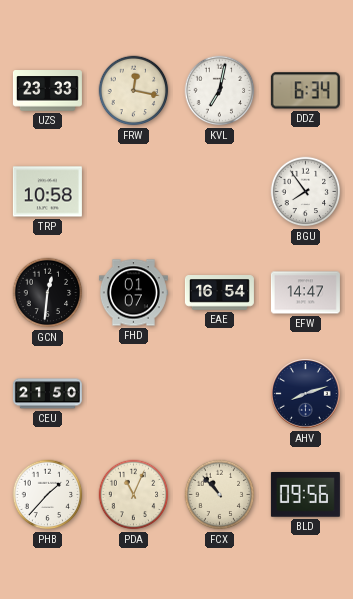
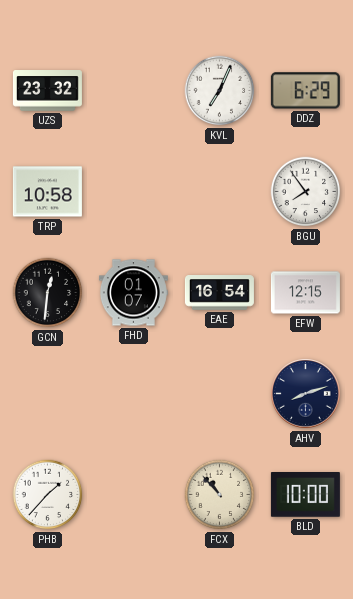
UZS: 23:33 -> 23:32 (47, 91)
FRW: 12:17 -> none (134, 91)
KVL: 7:02 -> 7:04 (220, 91)
DDZ: 6:34 -> 6:29 (305, 91)
EFW: 14:47 -> 12:15 (305, 293)
CEU: 21:50 -> none (47, 394)
PDA: 11:04 -> none (134, 495)
BLD: 09:56 -> 10:00 (305, 495)
